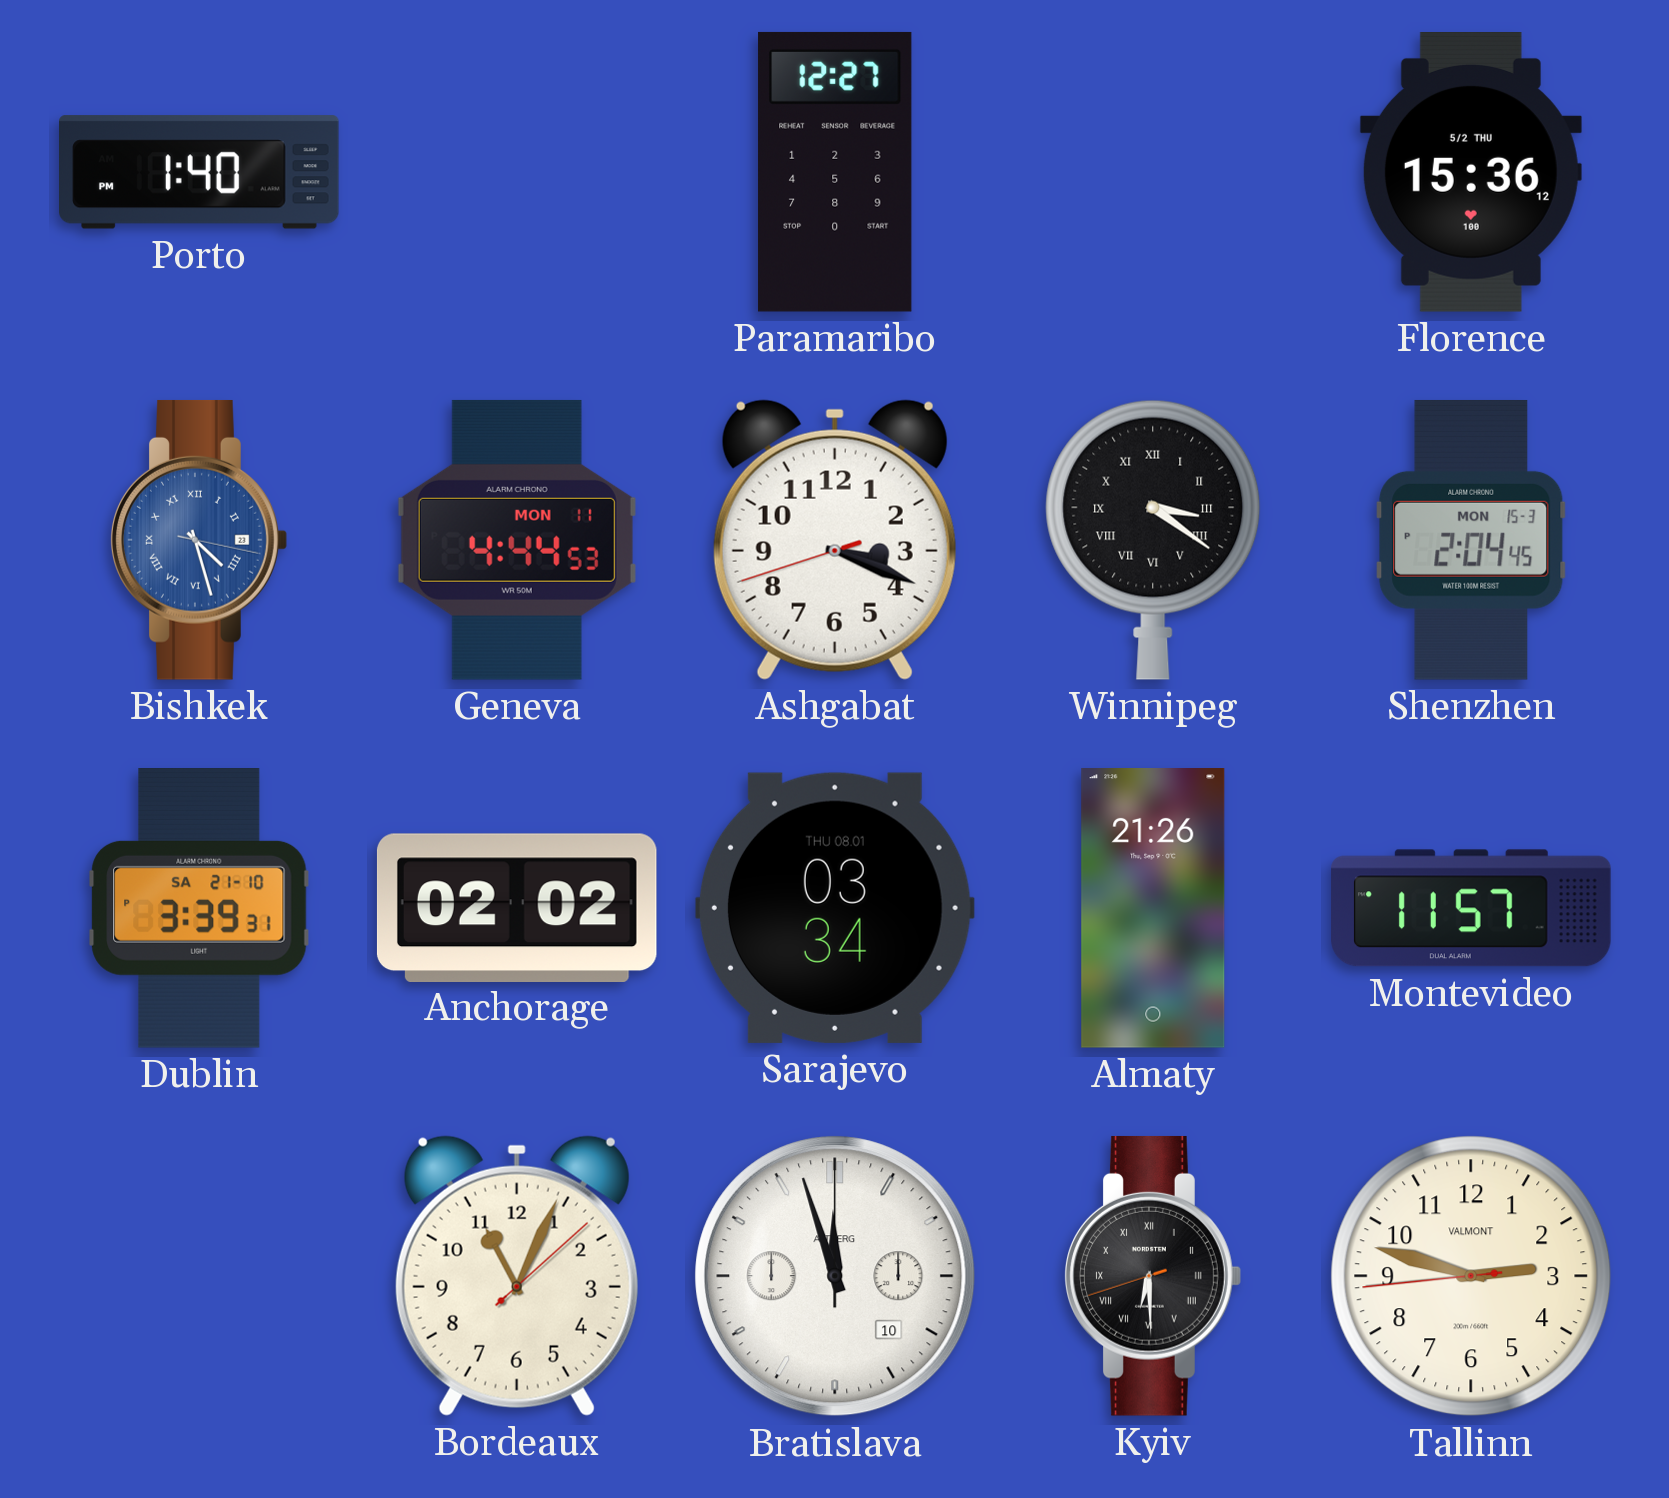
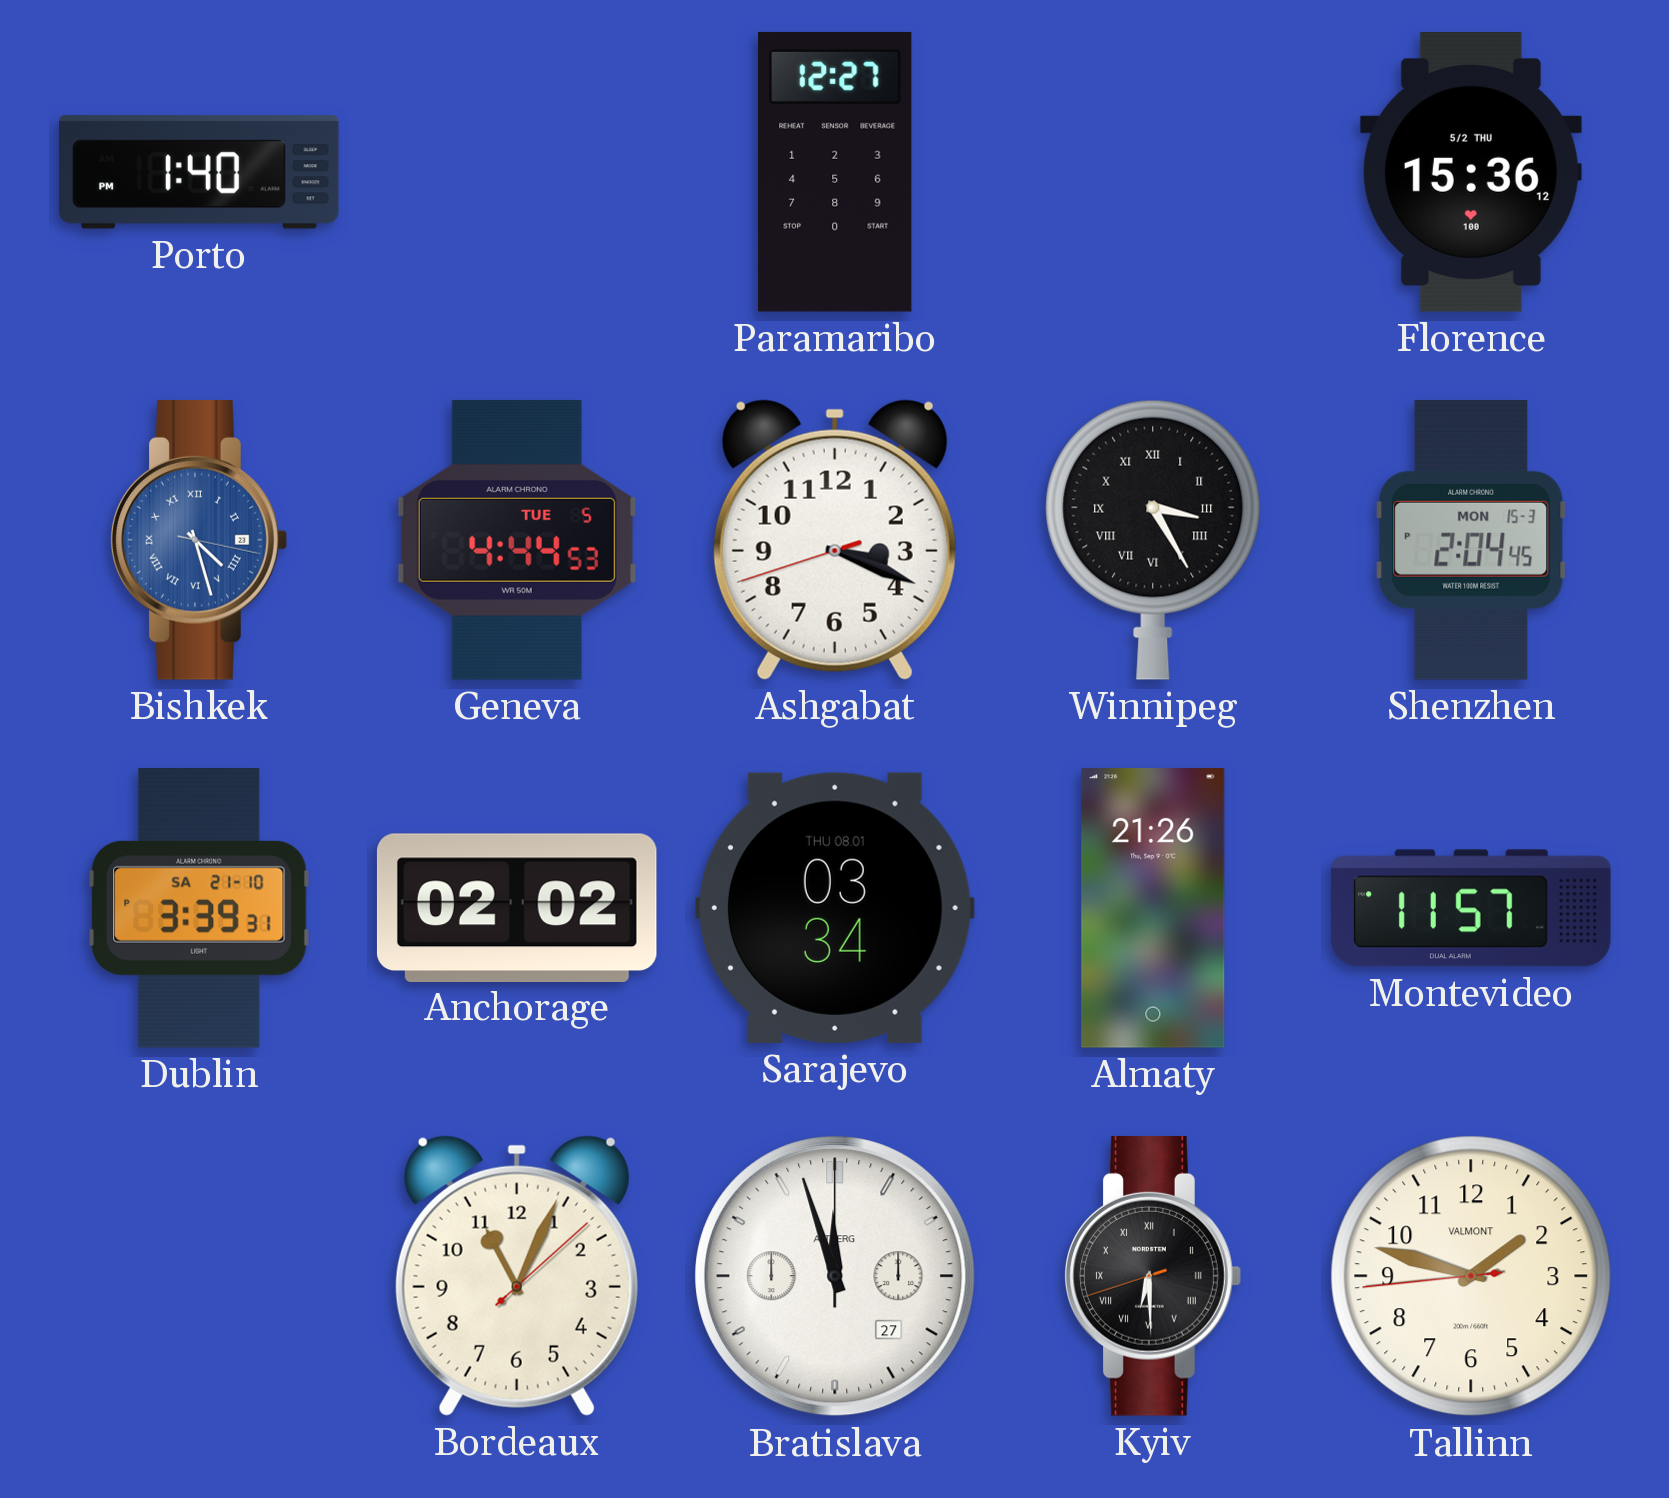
Geneva date: MON 11 -> TUE 5 (517, 540)
Winnipeg: 3:21 -> 3:25 (1153, 540)
Bratislava date: 10 -> 27 (835, 1276)
Tallinn: 2:47 -> 1:47 (1471, 1276)
